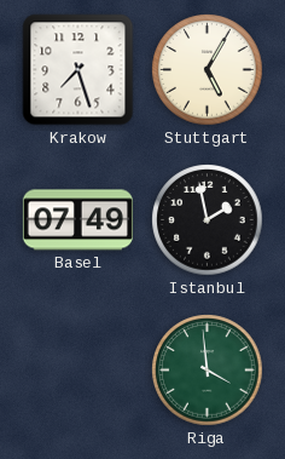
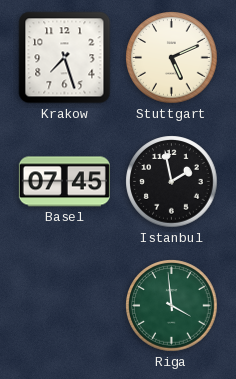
Stuttgart: 5:05 -> 5:11 (172, 58)
Basel: 07:49 -> 07:45 (64, 182)
